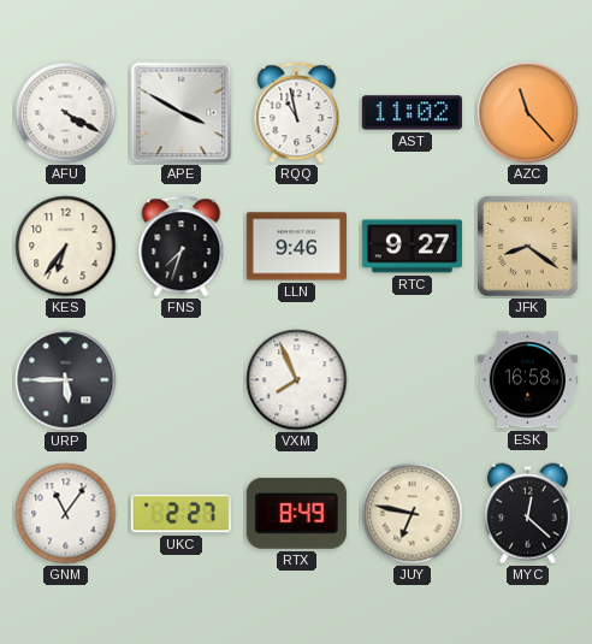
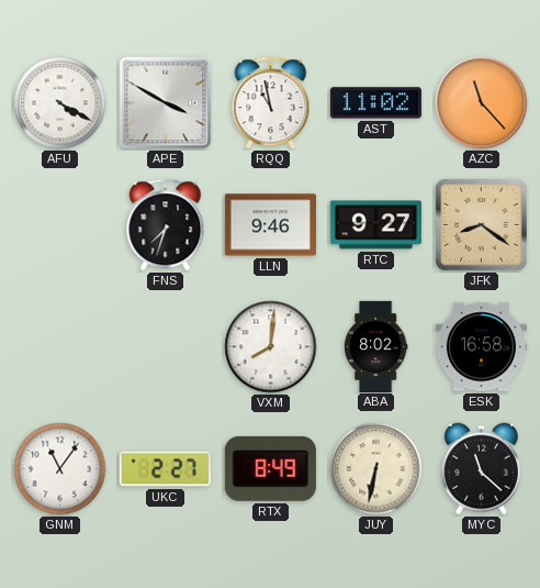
KES: 6:36 -> none (66, 247)
URP: 5:45 -> none (66, 380)
VXM: 7:56 -> 8:01 (271, 347)
ABA: none -> 8:02 (375, 346)
JUY: 6:47 -> 6:32 (376, 469)
MYC: 12:22 -> 11:22 (481, 469)
